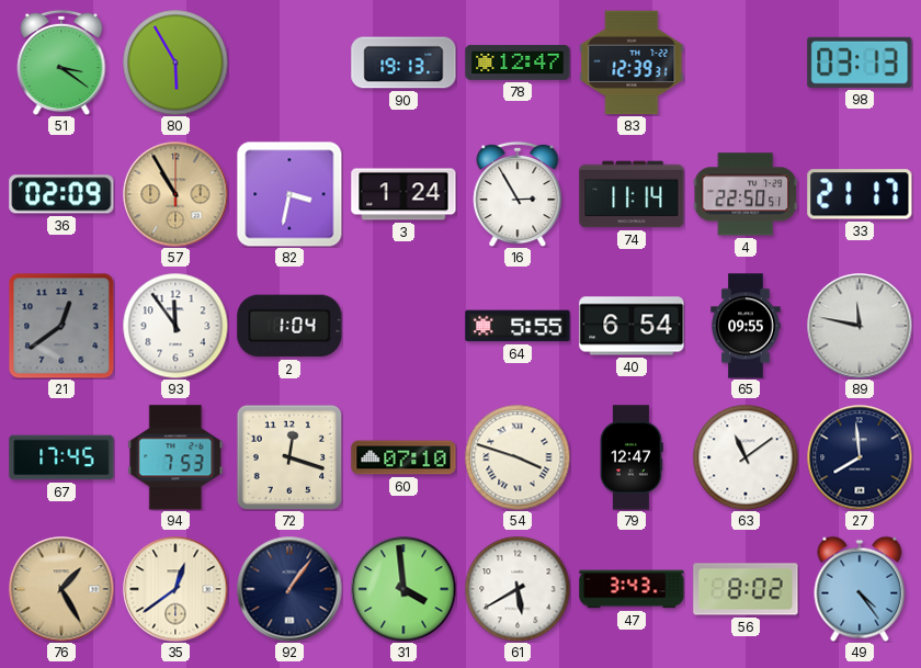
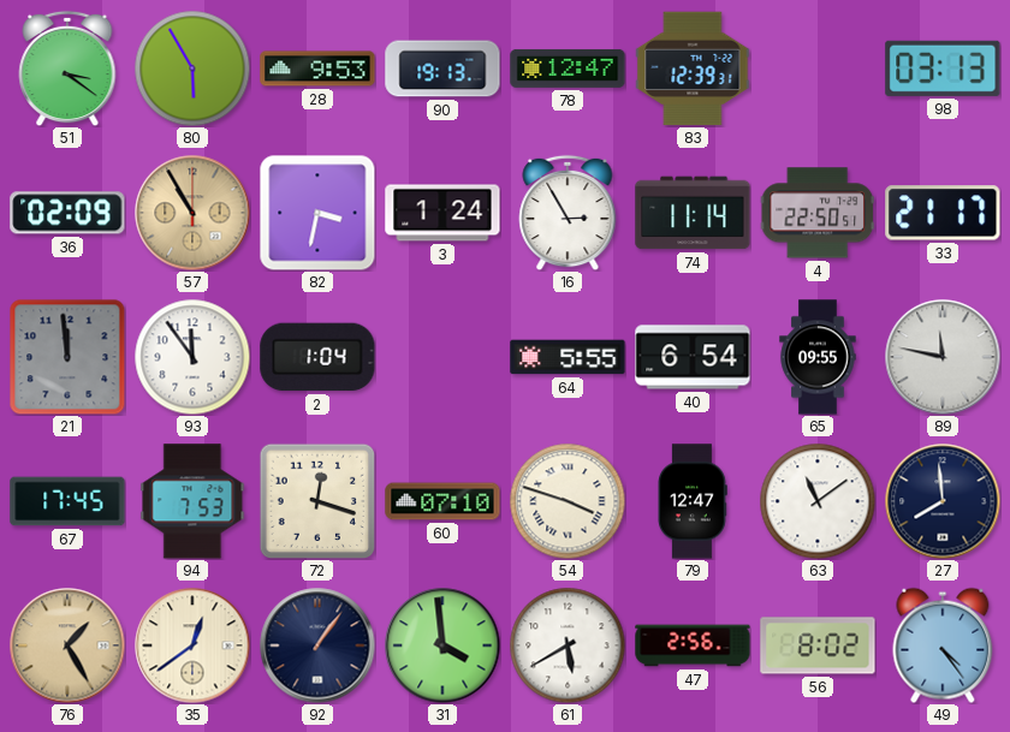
28: none -> 9:53 (317, 69)
21: 12:39 -> 11:59 (67, 357)
47: 3:43 -> 2:56 (693, 645)
